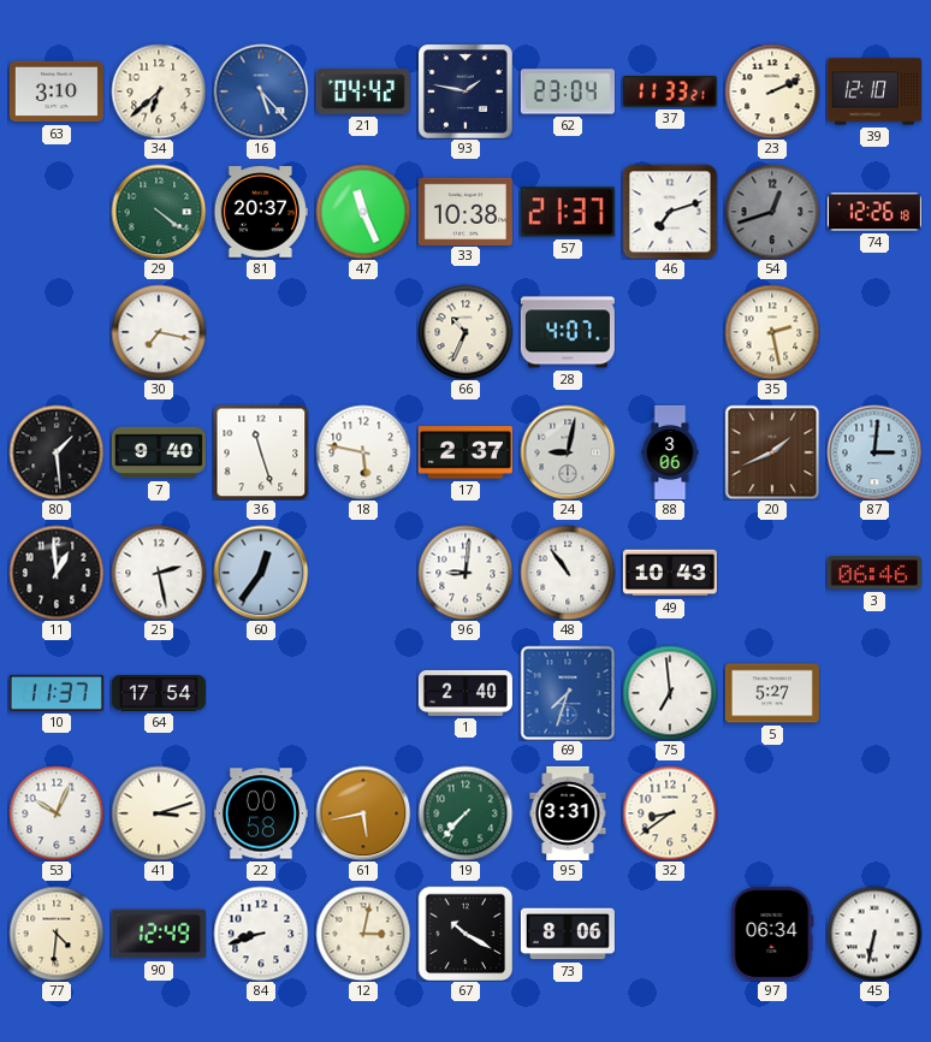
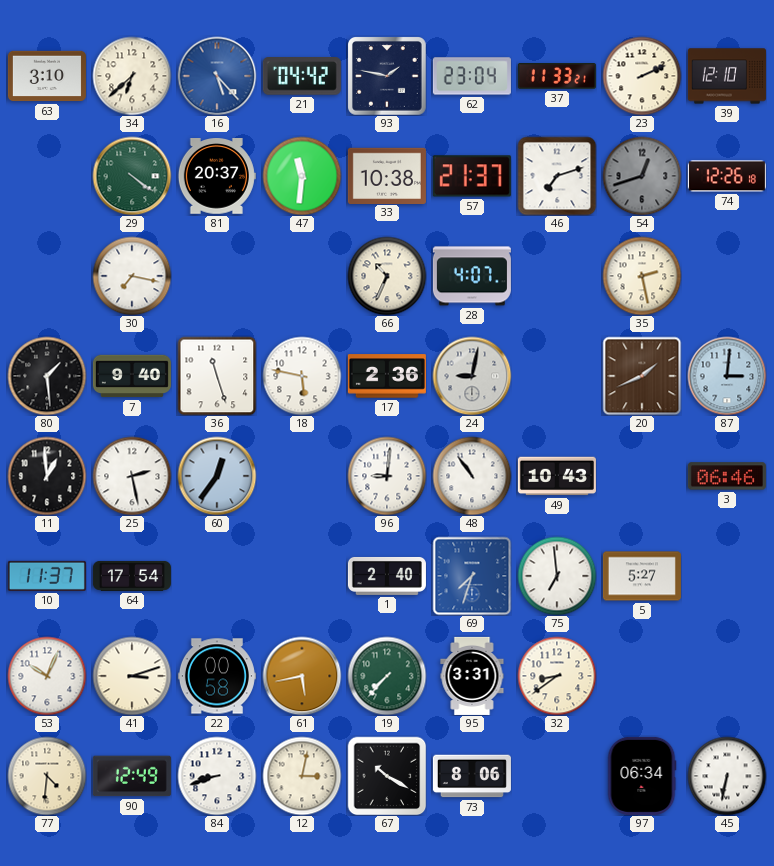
47: 11:26 -> 11:31 (302, 176)
17: 2:37 -> 2:36 (387, 376)
88: 3:06 -> none (670, 452)
